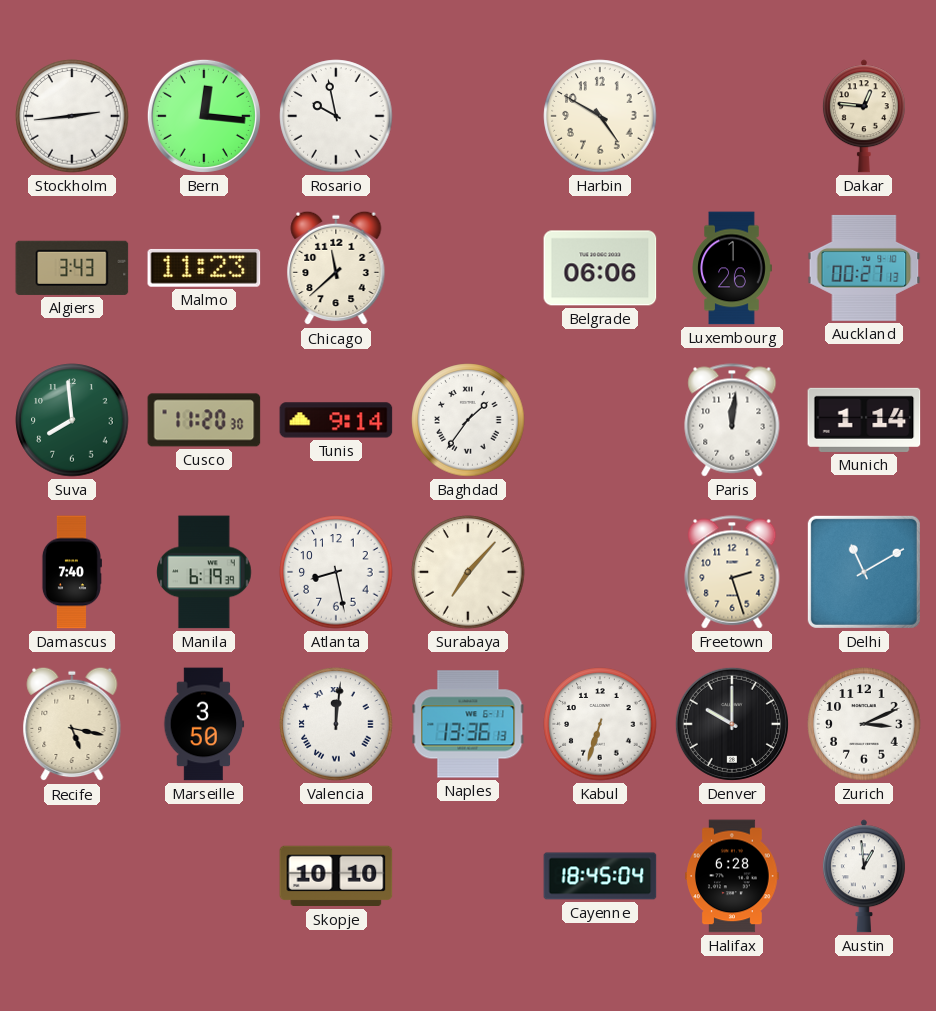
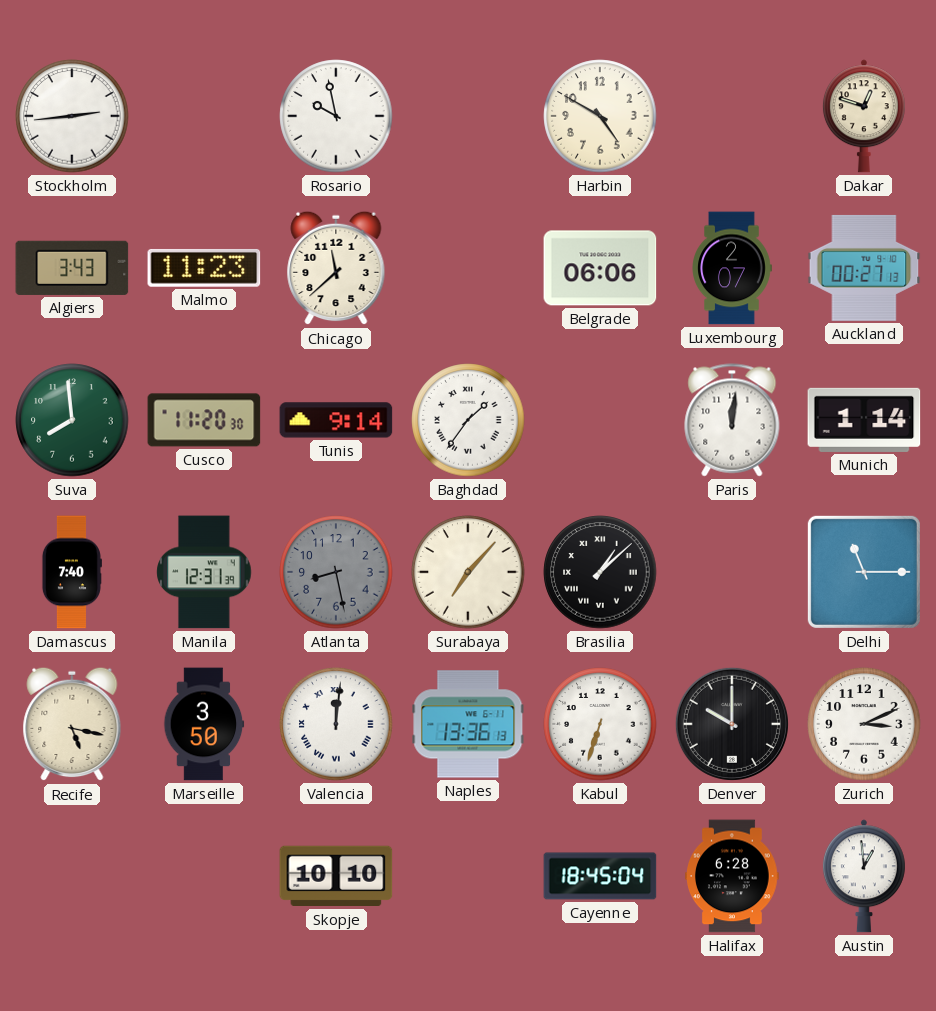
Bern: 12:16 -> none (204, 116)
Dakar: 12:46 -> 12:48 (864, 116)
Luxembourg: 1:26 -> 2:07 (732, 268)
Manila: 6:19 -> 12:31 (204, 572)
Atlanta dial: white -> grey (336, 572)
Brasilia: none -> 1:08 (600, 572)
Freetown: 2:27 -> none (732, 572)
Delhi: 11:10 -> 11:15 (864, 572)
